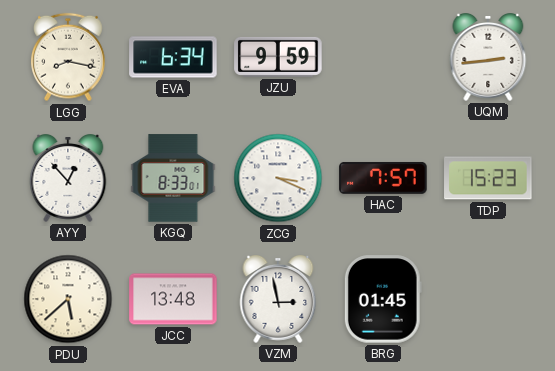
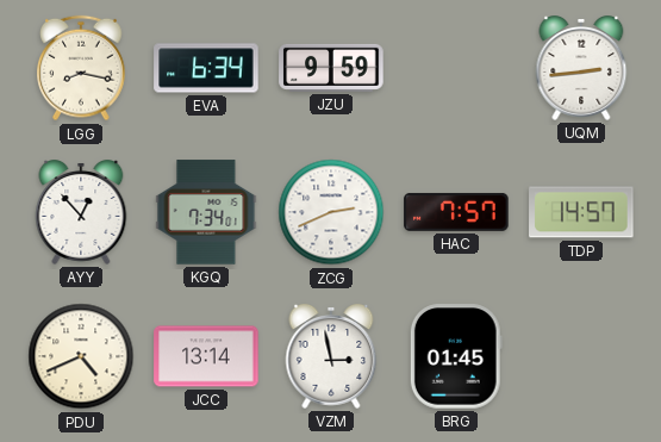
KGQ: 8:33 -> 7:34 (206, 212)
ZCG: 3:19 -> 2:41 (331, 212)
TDP: 15:23 -> 14:57 (581, 212)
PDU: 5:38 -> 4:41 (81, 356)
JCC: 13:48 -> 13:14 (206, 356)
